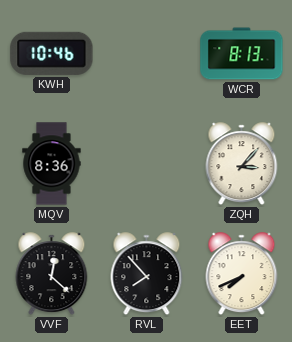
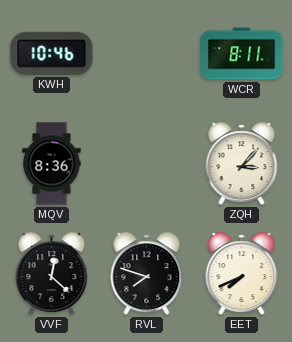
WCR: 8:13 -> 8:11 (242, 54)
RVL: 7:53 -> 7:48 (147, 274)
